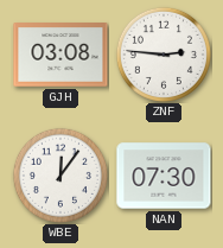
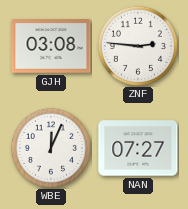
WBE: 12:06 -> 12:04 (51, 148)
NAN: 07:30 -> 07:27 (138, 148)
